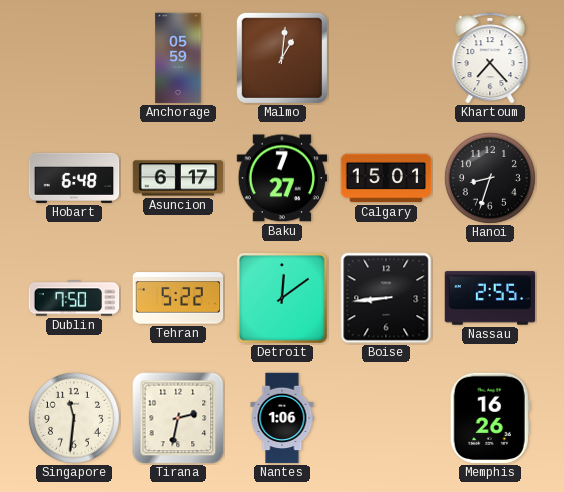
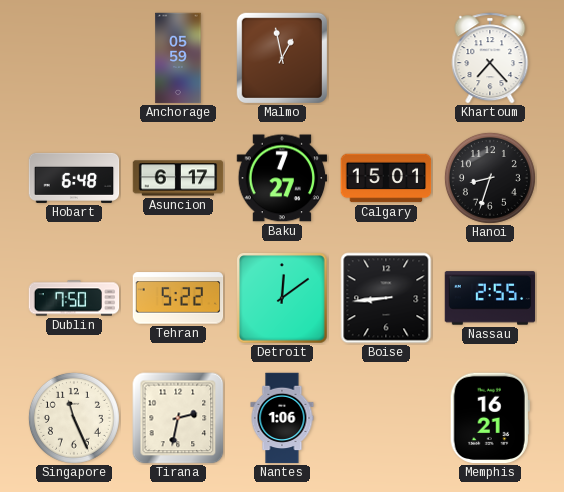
Malmo: 1:01 -> 12:58 (281, 57)
Singapore: 11:31 -> 11:26 (74, 418)
Memphis: 16:26 -> 16:21 (490, 418)
